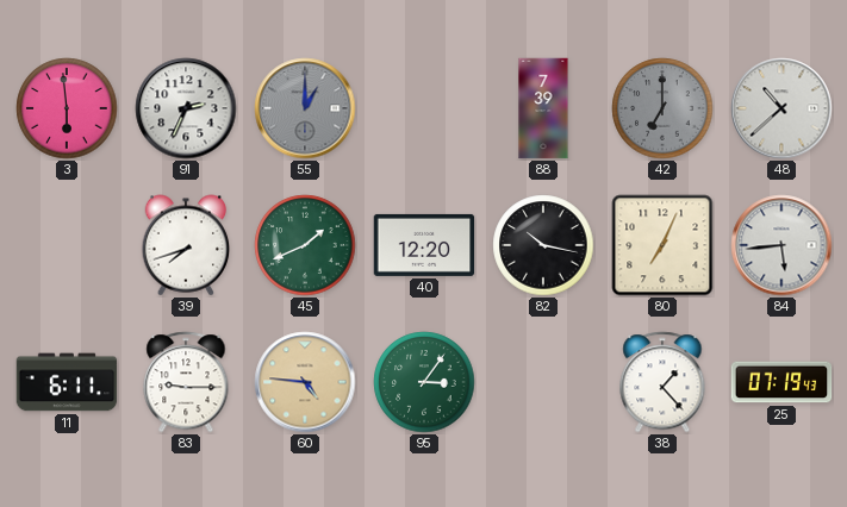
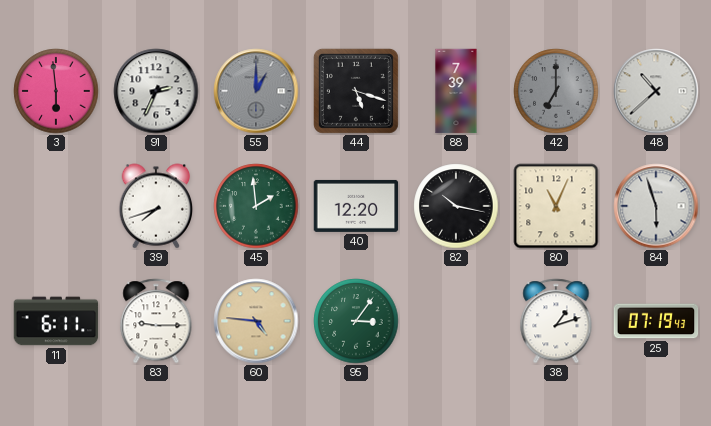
44: none -> 5:18 (356, 91)
45: 1:41 -> 1:59 (256, 206)
80: 7:04 -> 11:04 (556, 206)
84: 5:44 -> 5:57 (656, 206)
38: 1:23 -> 1:12 (556, 321)
